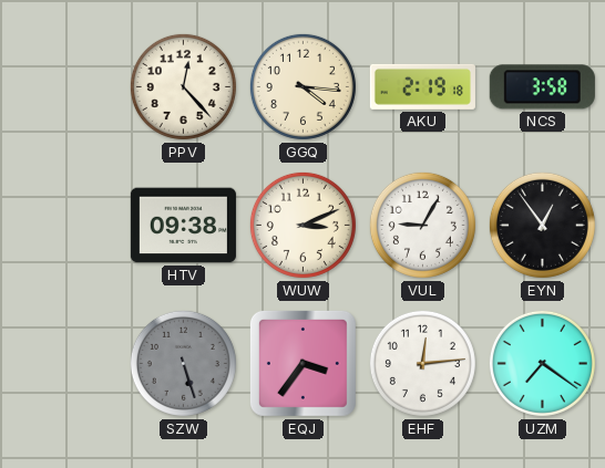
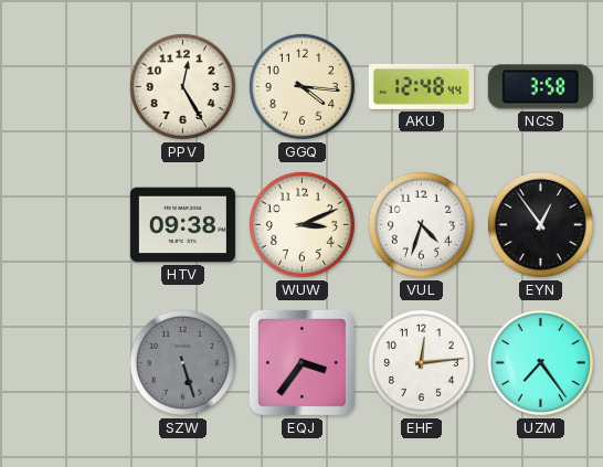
PPV: 12:23 -> 12:25 (182, 86)
AKU: 2:19 -> 12:48 (421, 86)
VUL: 9:05 -> 4:33 (421, 224)
UZM: 7:21 -> 7:24 (540, 362)
